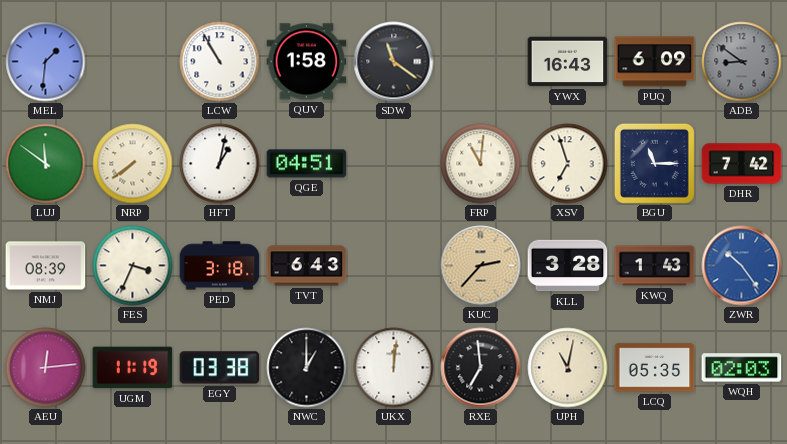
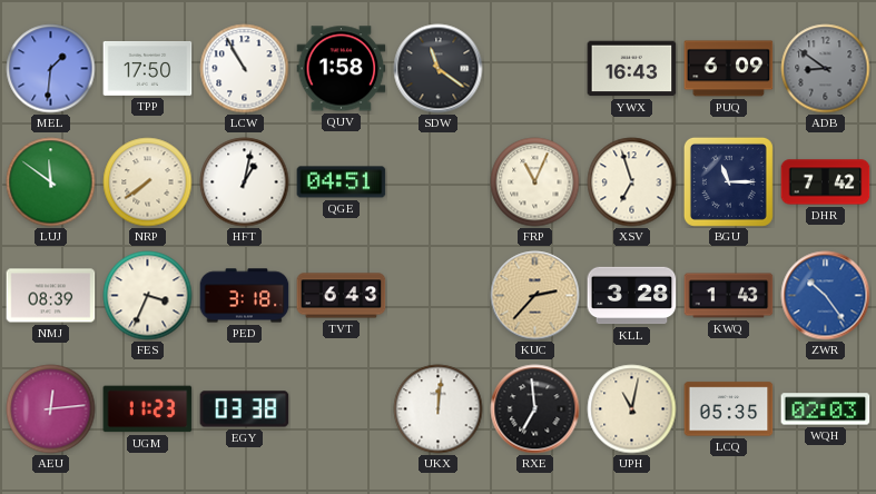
TPP: none -> 17:50 (148, 69)
FRP: 11:01 -> 11:04 (535, 182)
UGM: 11:19 -> 11:23 (148, 409)
NWC: 1:00 -> none (307, 368)
